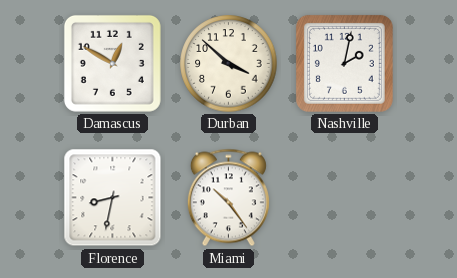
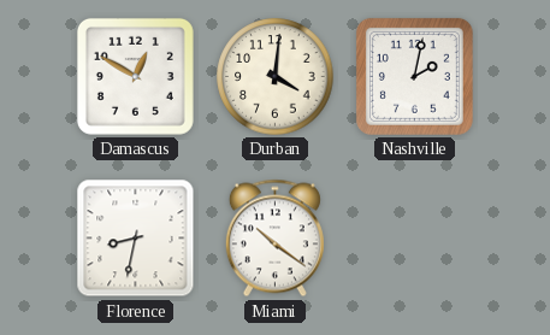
Durban: 3:52 -> 4:01 (276, 77)
Miami: 10:24 -> 10:21 (274, 239)
